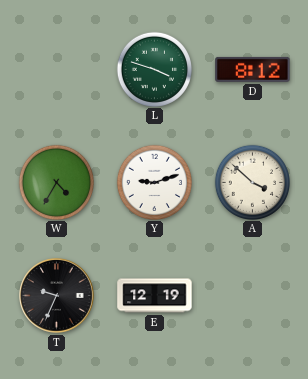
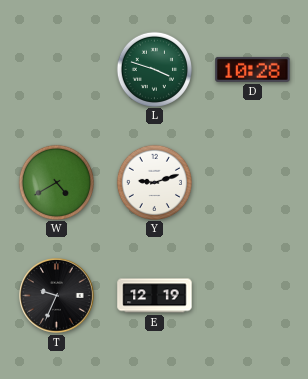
D: 8:12 -> 10:28 (253, 69)
W: 4:35 -> 4:40 (56, 182)
A: 3:52 -> none (252, 182)
